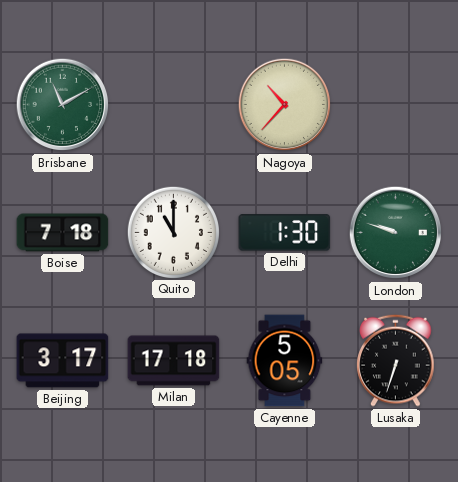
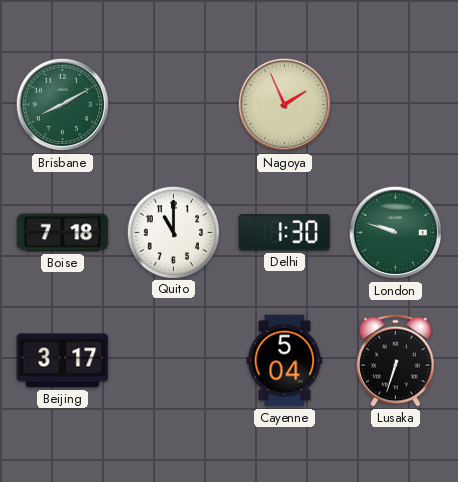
Brisbane: 11:10 -> 8:10 (63, 105)
Nagoya: 10:37 -> 1:56 (285, 105)
Milan: 17:18 -> none (174, 361)
Cayenne: 5:05 -> 5:04 (285, 361)
